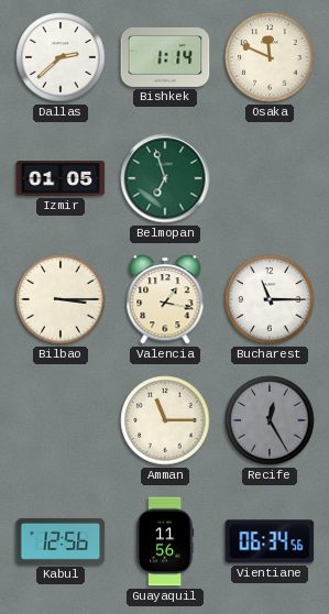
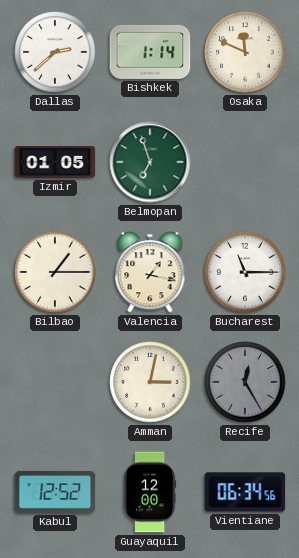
Bilbao: 3:15 -> 1:15 (55, 272)
Amman: 11:15 -> 3:02 (150, 382)
Kabul: 12:56 -> 12:52 (55, 492)
Guayaquil: 11:56 -> 12:00 (150, 492)
